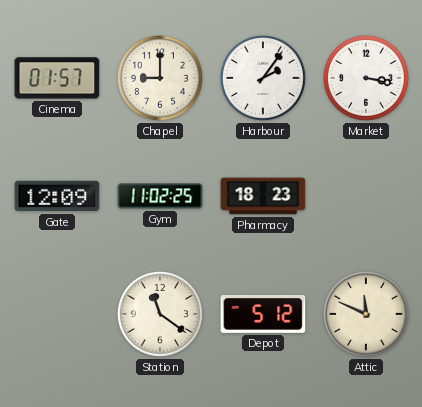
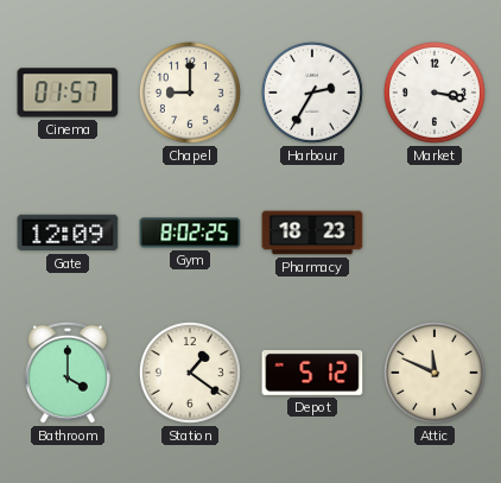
Harbour: 2:06 -> 2:35 (312, 93)
Gym: 11:02 -> 8:02 (190, 233)
Bathroom: none -> 4:00 (68, 373)
Station: 11:21 -> 1:21 (190, 373)
